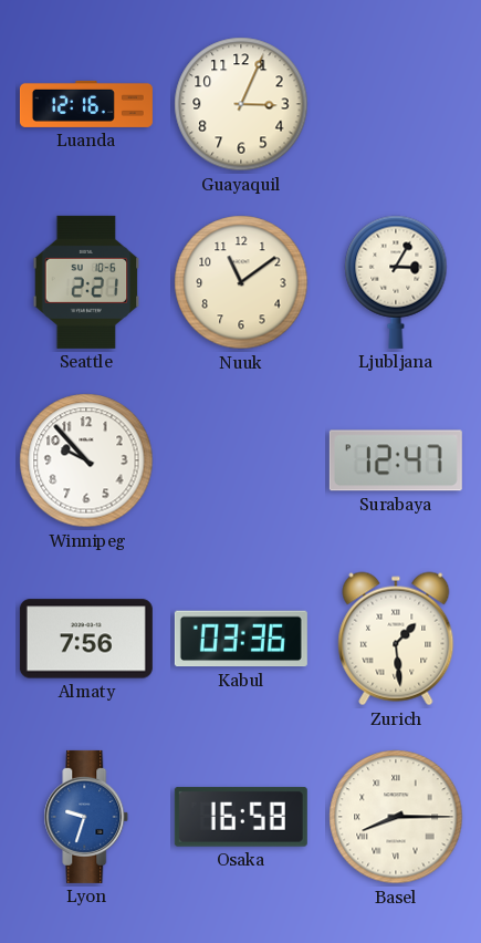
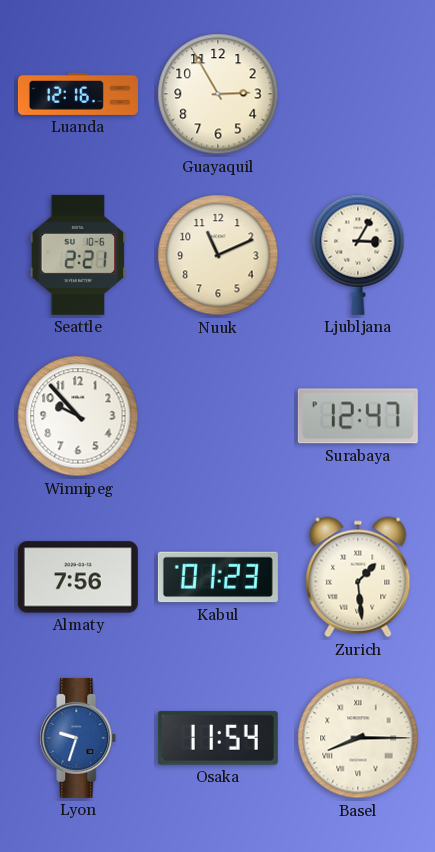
Guayaquil: 3:04 -> 2:55 (218, 94)
Nuuk: 11:09 -> 11:11 (218, 255)
Kabul: 03:36 -> 01:23 (218, 577)
Osaka: 16:58 -> 11:54 (218, 738)
